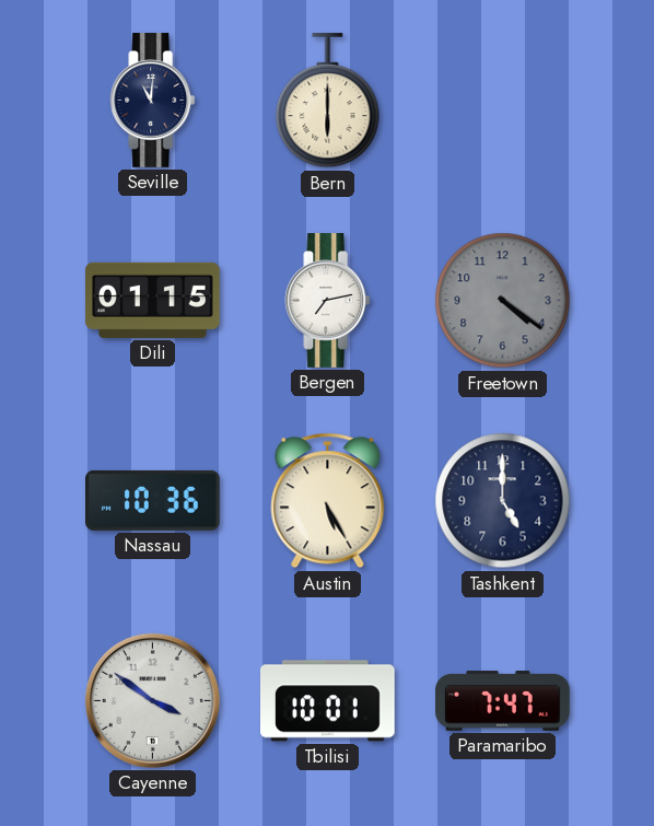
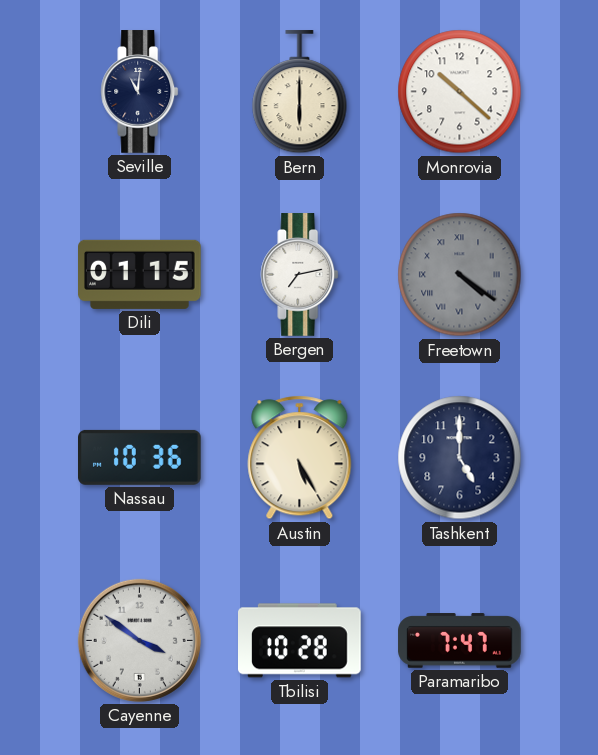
Monrovia: none -> 10:22 (460, 92)
Freetown numerals: Arabic -> Roman (460, 275)
Tbilisi: 10:01 -> 10:28 (300, 641)
